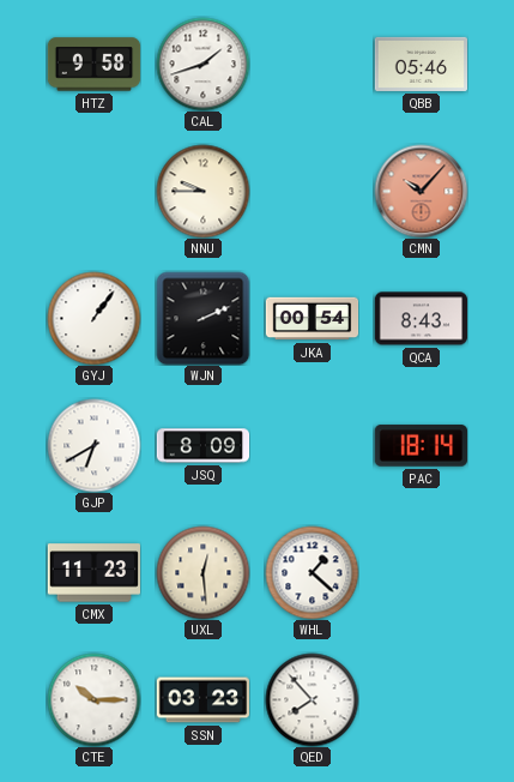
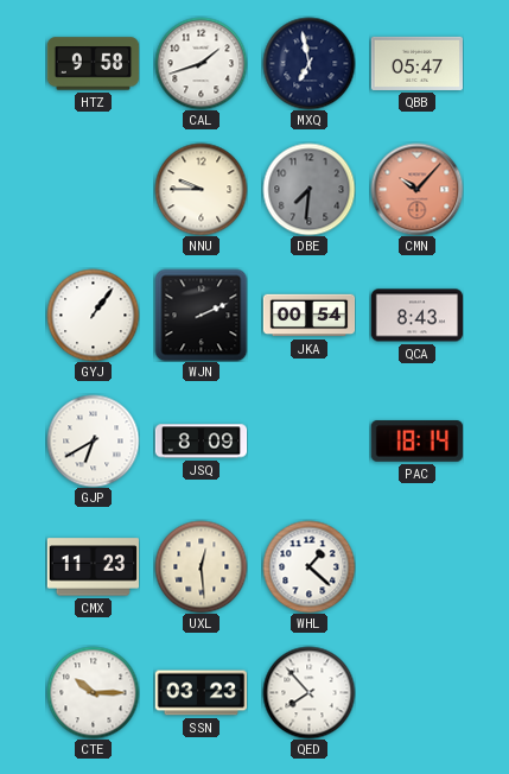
MXQ: none -> 6:58 (308, 63)
QBB: 05:46 -> 05:47 (416, 63)
DBE: none -> 7:31 (308, 189)
